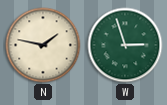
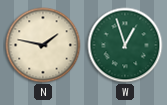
W: 2:57 -> 12:57 (125, 45)
